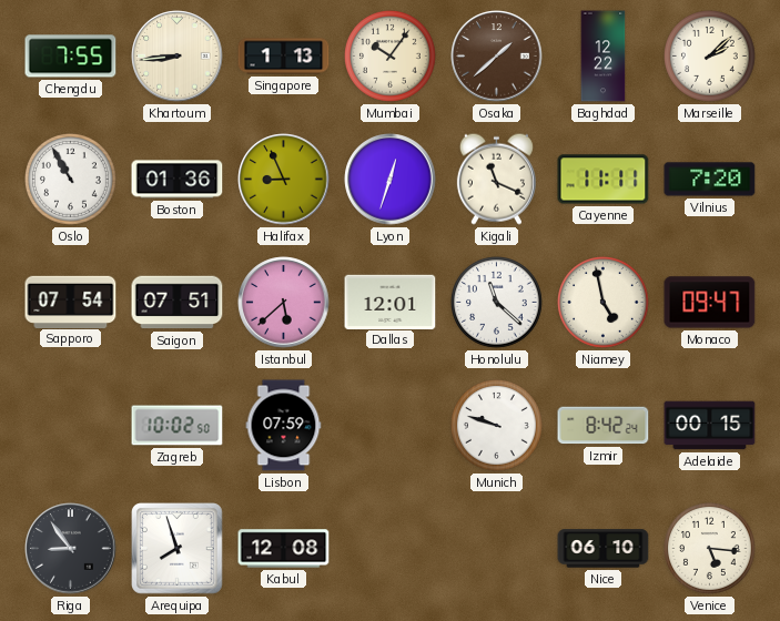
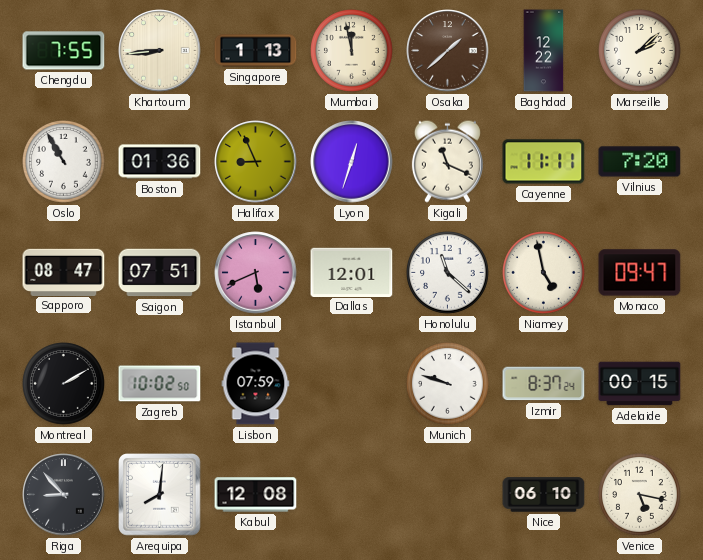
Mumbai: 10:06 -> 11:58 (352, 51)
Sapporo: 07:54 -> 08:47 (64, 272)
Istanbul: 5:38 -> 5:41 (256, 273)
Montreal: none -> 2:10 (64, 384)
Izmir: 8:42 -> 8:37 (544, 384)
Riga: 8:54 -> 8:53 (64, 495)
Arequipa: 7:57 -> 8:01 (160, 495)
Venice: 5:16 -> 5:17 (640, 495)
